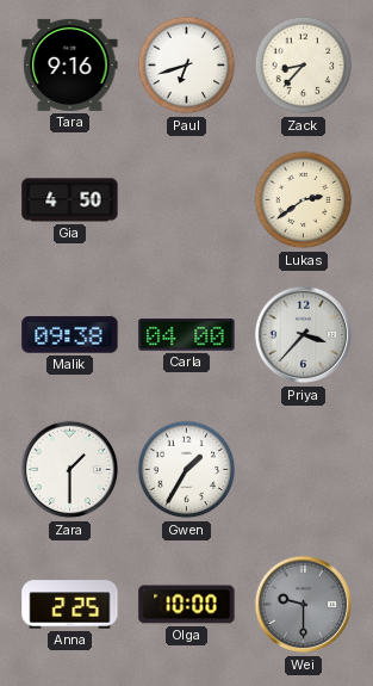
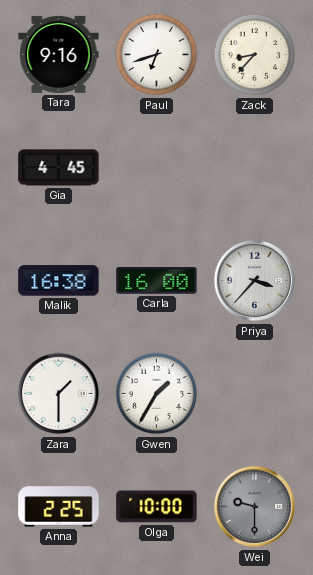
Gia: 4:50 -> 4:45 (59, 168)
Lukas: 2:39 -> none (304, 200)
Malik: 09:38 -> 16:38 (59, 281)
Carla: 04:00 -> 16:00 (157, 281)
